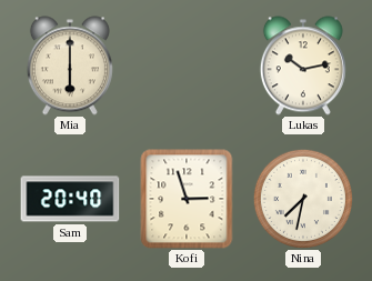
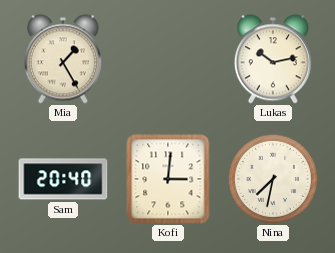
Mia: 6:00 -> 1:25 (63, 59)
Kofi: 2:57 -> 3:01 (168, 179)
